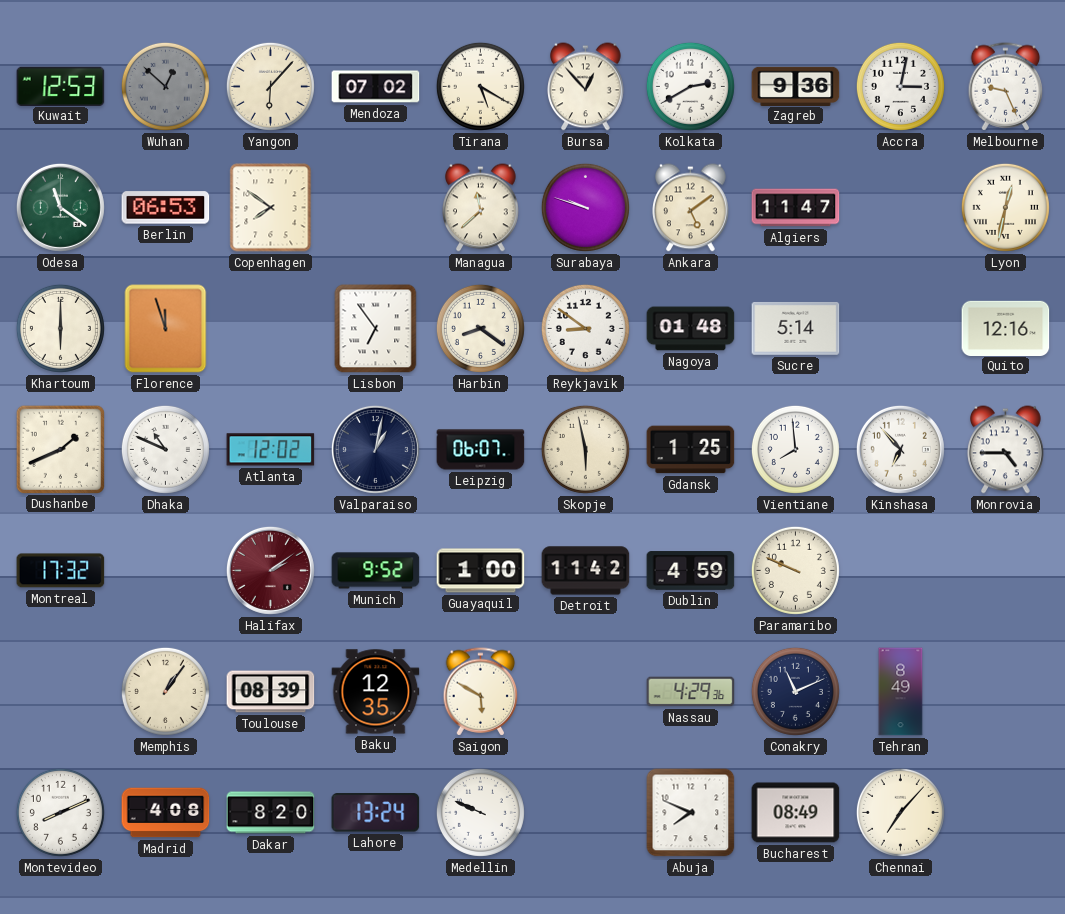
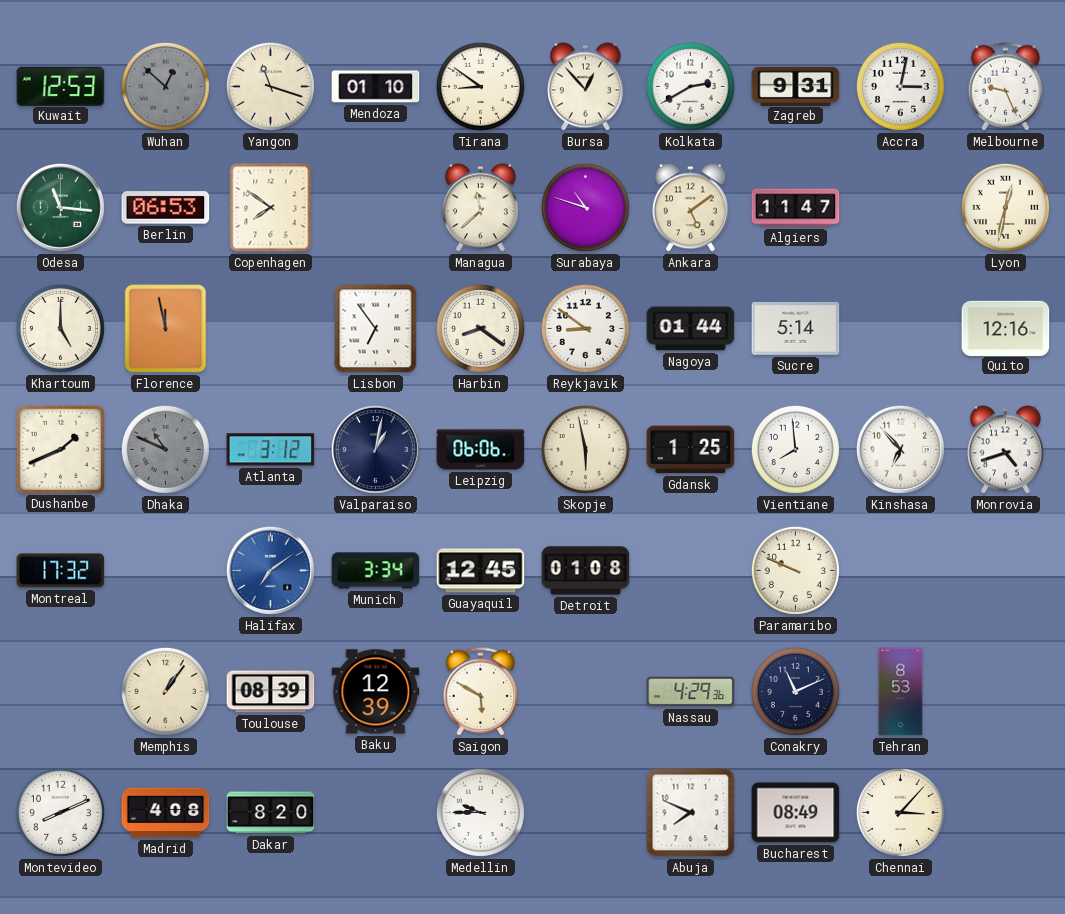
Yangon: 6:07 -> 11:18 (270, 86)
Mendoza: 07:02 -> 01:10 (376, 87)
Tirana: 5:20 -> 8:51 (480, 86)
Zagreb: 9:36 -> 9:31 (796, 86)
Odesa: 11:21 -> 11:16 (60, 207)
Surabaya: 9:48 -> 10:48 (585, 207)
Khartoum: 6:00 -> 5:00 (60, 328)
Florence: 11:57 -> 11:58 (166, 329)
Nagoya: 01:48 -> 01:44 (691, 329)
Dhaka dial: white -> grey (165, 449)
Atlanta: 12:02 -> 3:12 (271, 450)
Leipzig: 06:07 -> 06:06 (481, 450)
Monrovia: 4:45 -> 4:42 (1006, 450)
Halifax: 2:09 -> 7:09 (270, 570)
Halifax dial: burgundy -> blue (270, 570)
Munich: 9:52 -> 3:34 (376, 571)
Guayaquil: 1:00 -> 12:45 (481, 571)
Detroit: 11:42 -> 01:08 (586, 571)
Dublin: 4:59 -> none (691, 571)
Baku: 12:35 -> 12:39 (376, 692)
Tehran: 8:49 -> 8:53 (901, 692)
Lahore: 13:24 -> none (376, 813)
Medellin: 9:49 -> 9:45 (480, 812)
Chennai: 7:07 -> 3:07 (900, 812)
